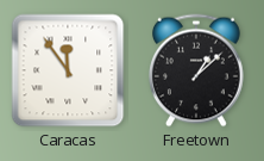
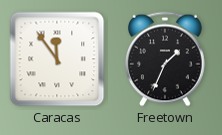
Freetown: 1:08 -> 1:34 (166, 59)
